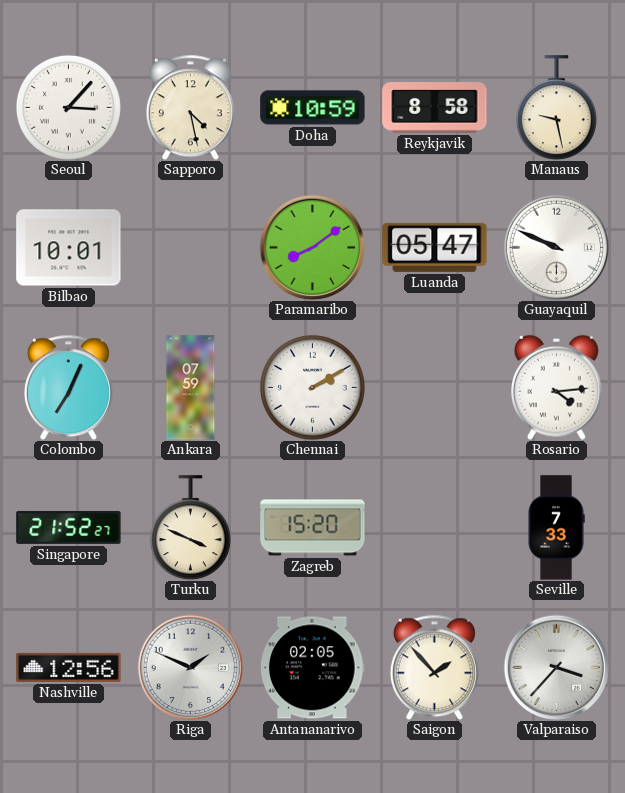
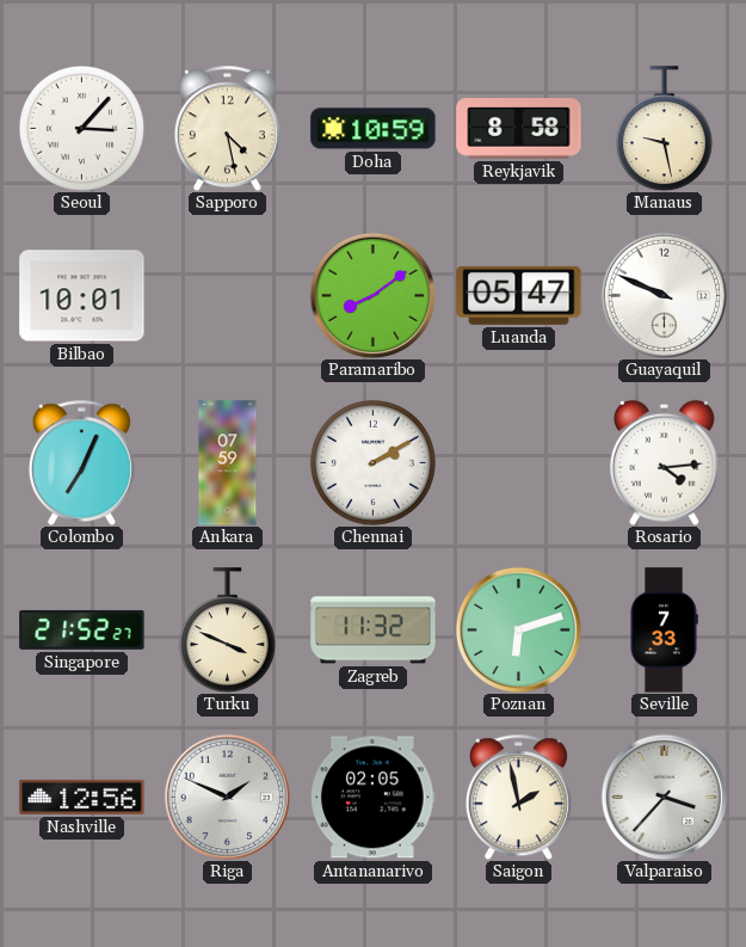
Zagreb: 15:20 -> 11:32 (374, 631)
Poznan: none -> 6:12 (518, 629)
Saigon: 1:53 -> 1:58 (518, 797)
